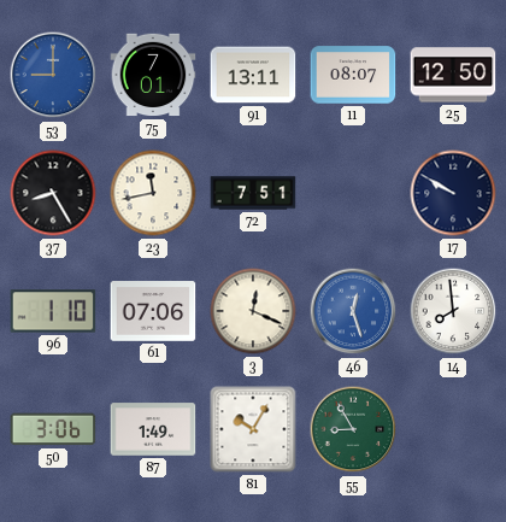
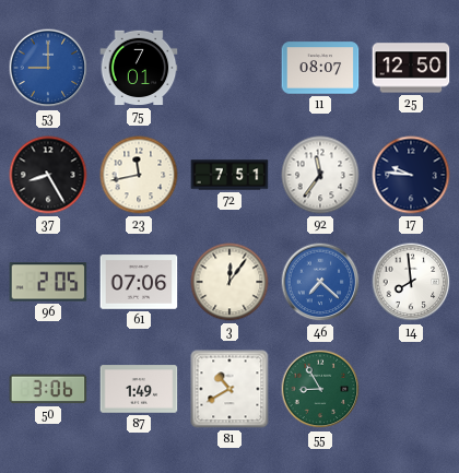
91: 13:11 -> none (253, 75)
92: none -> 11:36 (320, 175)
17: 9:50 -> 9:46 (411, 175)
96: 1:10 -> 2:05 (48, 282)
3: 12:19 -> 12:06 (229, 282)
46: 12:27 -> 7:22 (320, 282)
81: 10:05 -> 10:40 (229, 389)
